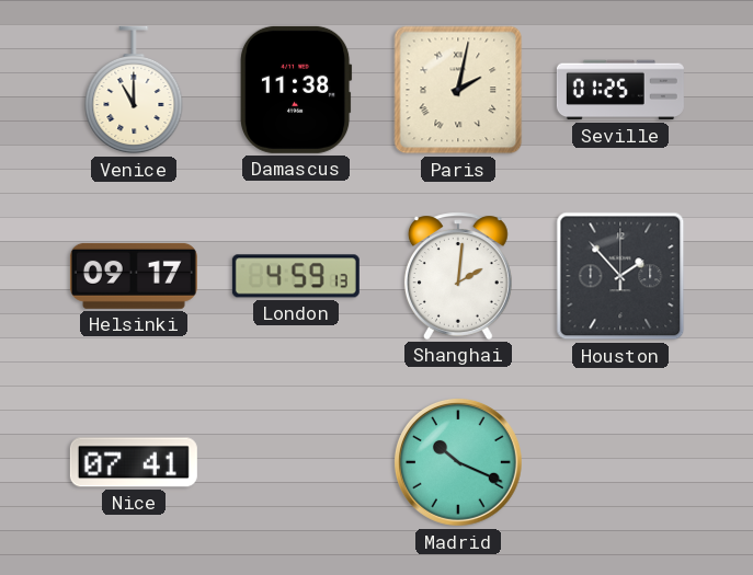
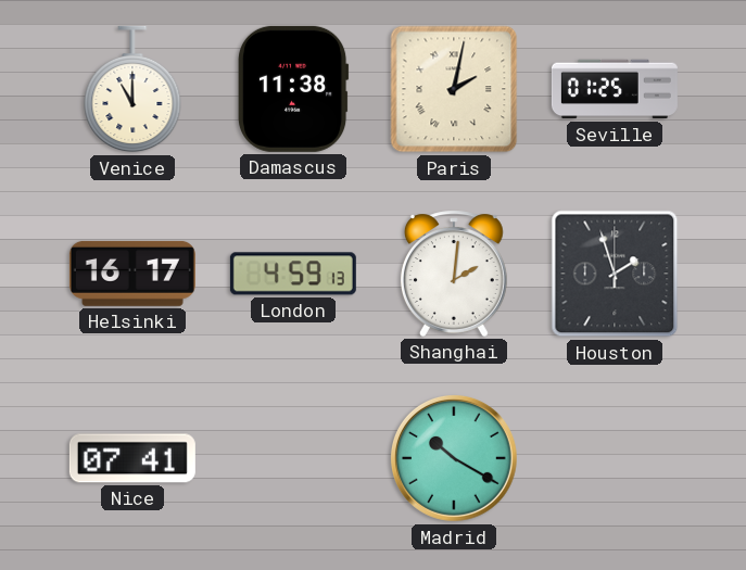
Helsinki: 09:17 -> 16:17 (132, 274)
Houston: 1:53 -> 1:57 (615, 274)
Madrid: 10:19 -> 10:20 (454, 458)
